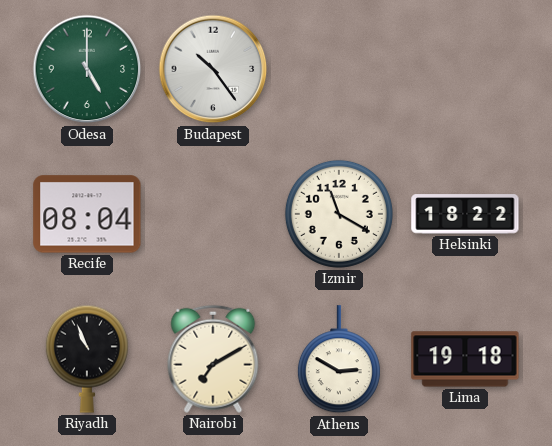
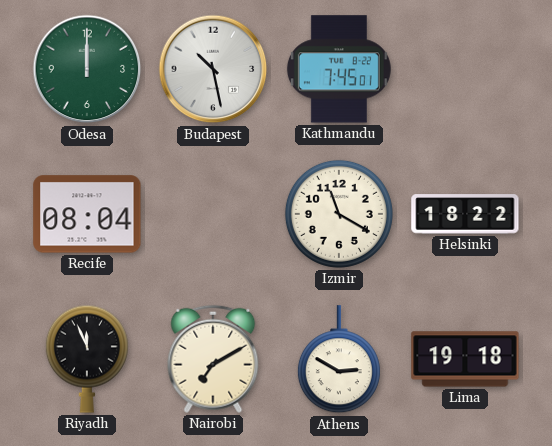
Odesa: 5:00 -> 12:00 (87, 69)
Budapest: 10:24 -> 10:28 (213, 69)
Kathmandu: none -> 7:45 (339, 69)
Riyadh: 10:56 -> 11:56 (87, 359)
